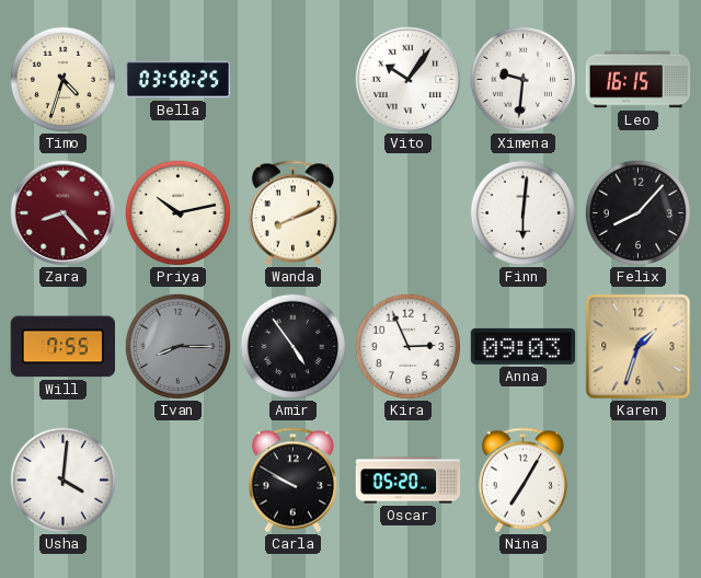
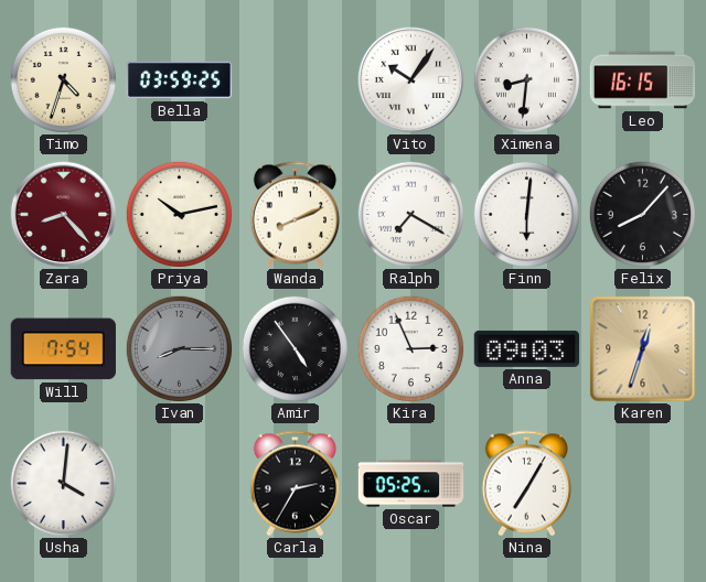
Bella: 03:58 -> 03:59 (180, 80)
Ximena: 9:31 -> 8:31 (526, 79)
Ralph: none -> 7:20 (410, 214)
Will: 7:55 -> 7:54 (63, 349)
Karen: 1:33 -> 12:33 (643, 349)
Carla: 9:50 -> 2:35 (295, 484)
Oscar: 05:20 -> 05:25 (411, 484)
